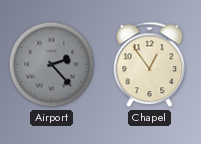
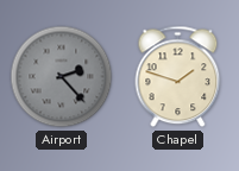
Chapel: 12:54 -> 1:48 (178, 77)
